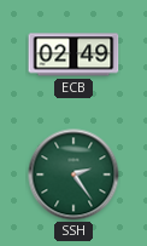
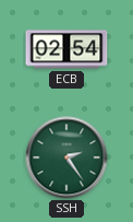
ECB: 02:49 -> 02:54 (66, 49)
